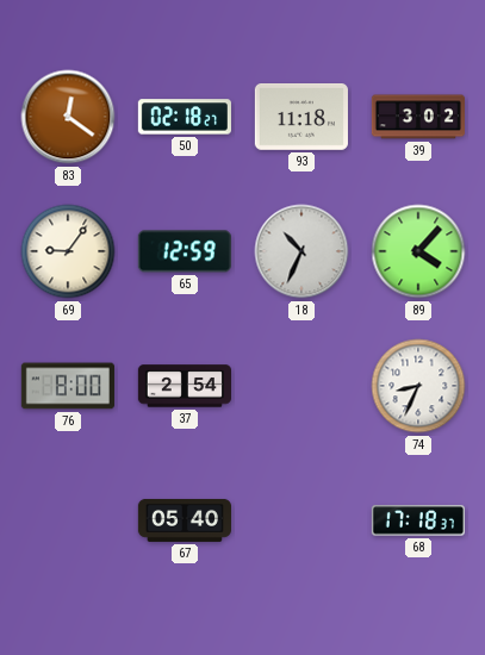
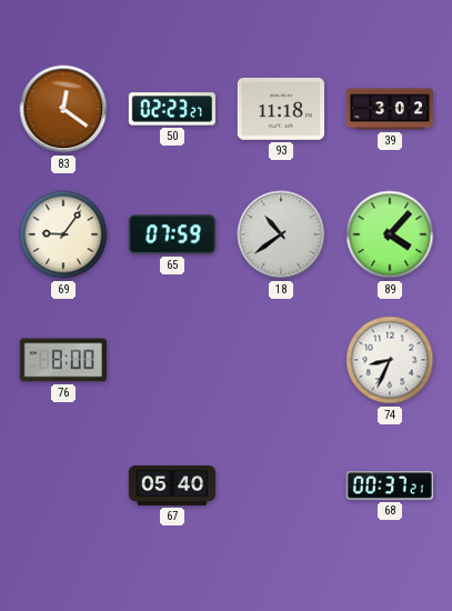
50: 02:18 -> 02:23 (172, 109)
65: 12:59 -> 07:59 (172, 234)
18: 10:34 -> 10:39 (281, 234)
37: 2:54 -> none (184, 386)
68: 17:18 -> 00:37 (390, 485)
